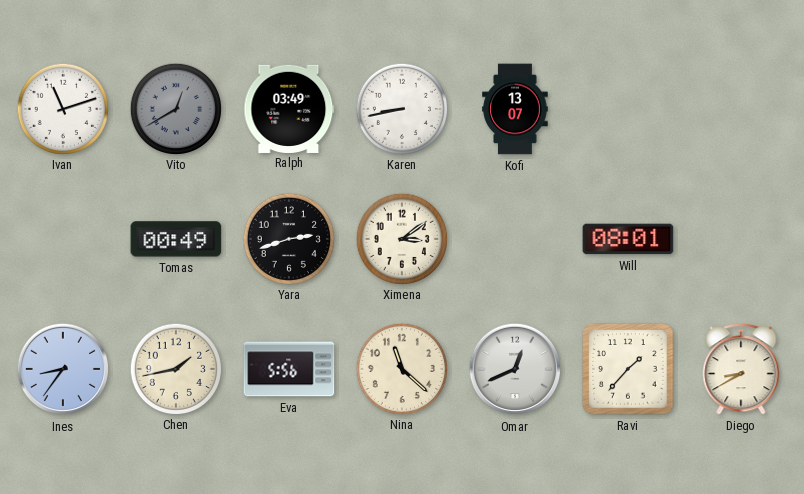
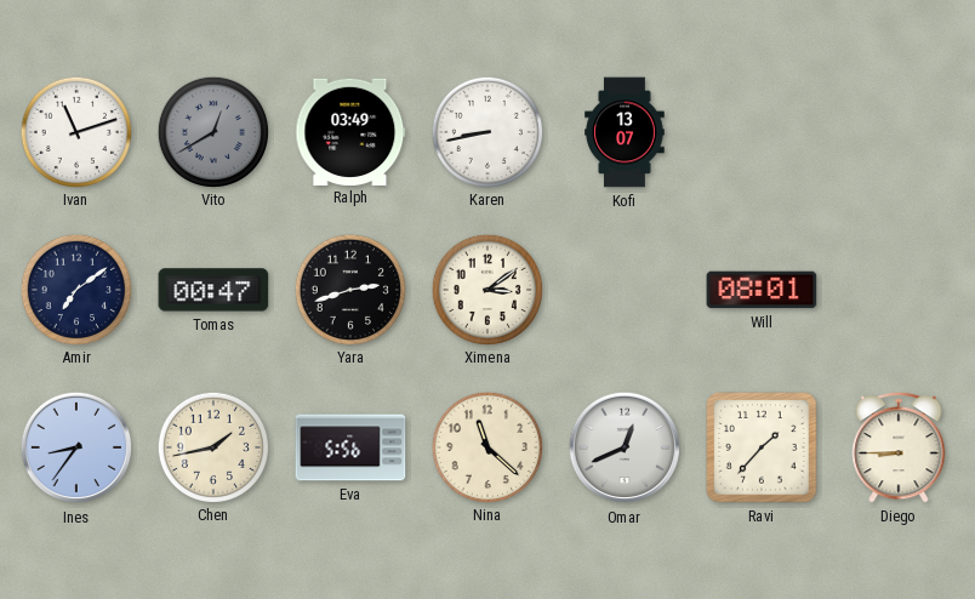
Amir: none -> 7:09 (75, 289)
Tomas: 00:49 -> 00:47 (213, 290)
Diego: 8:40 -> 8:45 (899, 449)
